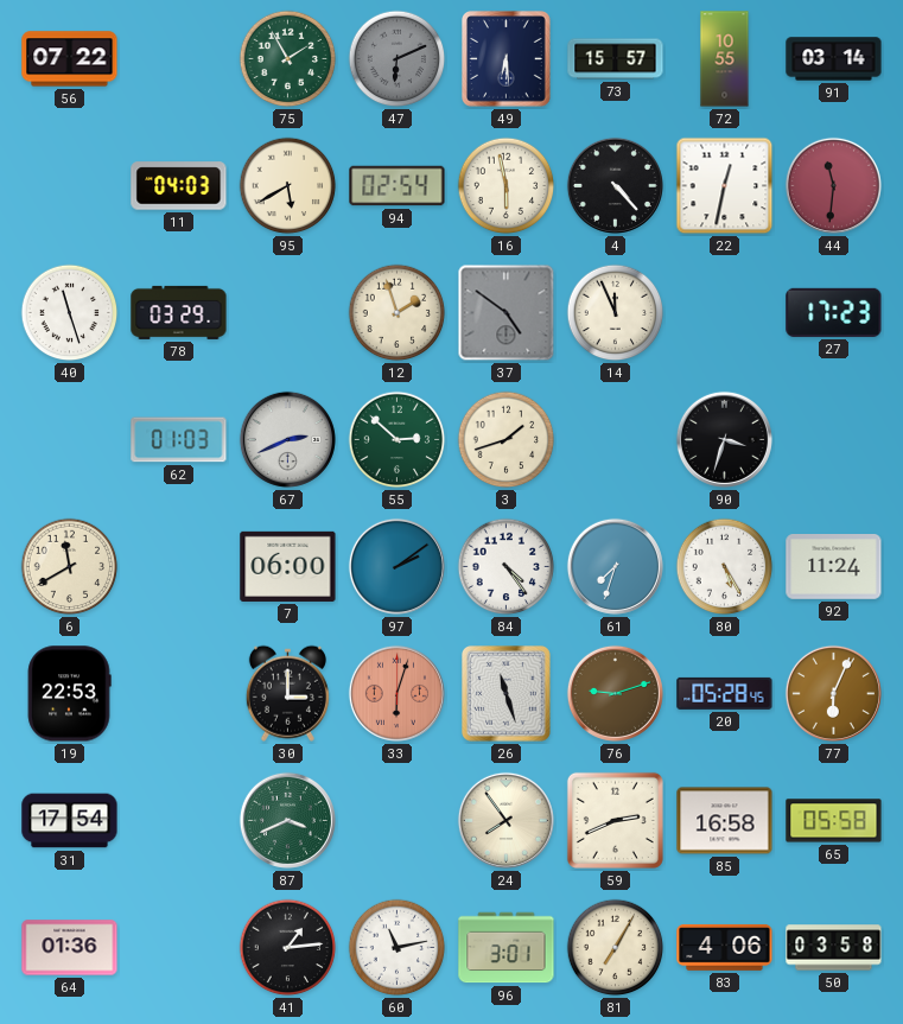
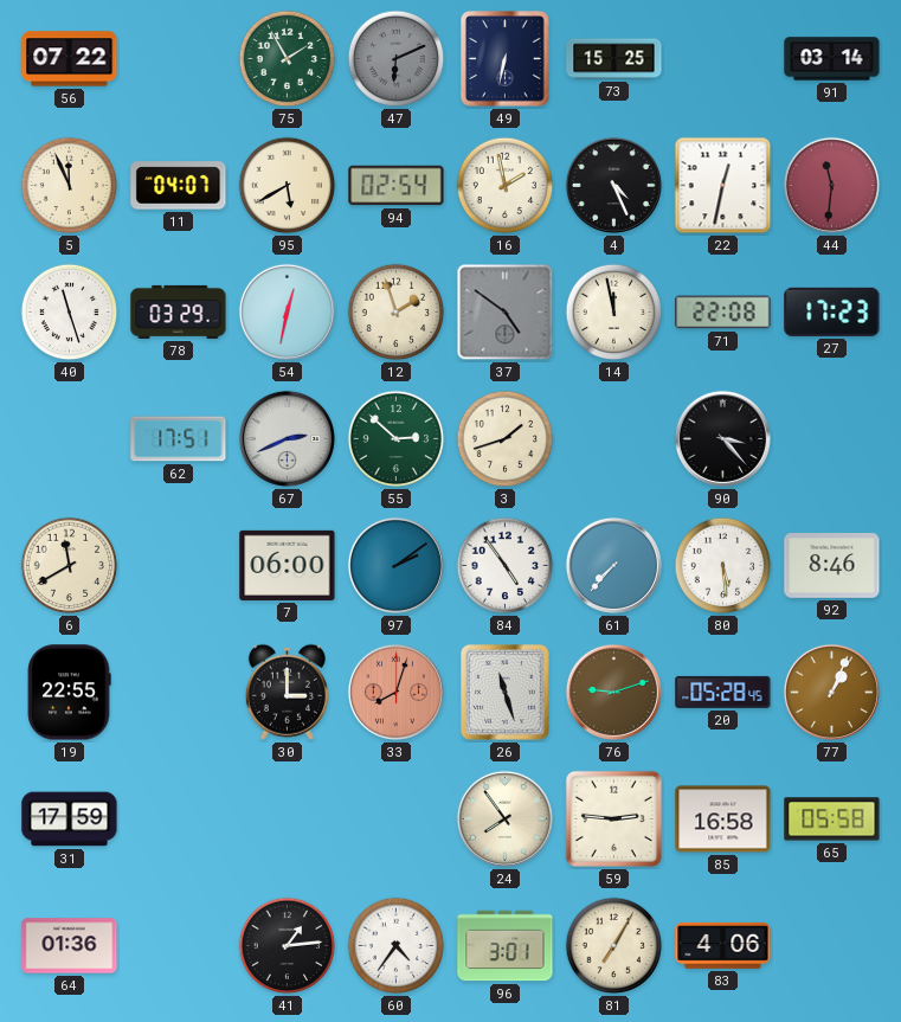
49: 6:29 -> 6:32 (506, 59)
73: 15:57 -> 15:25 (614, 59)
72: 10:55 -> none (725, 59)
5: none -> 11:56 (70, 186)
11: 04:03 -> 04:07 (179, 186)
16: 5:58 -> 1:58 (506, 186)
4: 4:23 -> 4:26 (613, 185)
54: none -> 12:32 (287, 311)
14: 11:56 -> 11:58 (614, 313)
71: none -> 22:08 (723, 313)
62: 01:03 -> 17:51 (179, 439)
90: 3:33 -> 3:23 (722, 438)
84: 4:24 -> 4:54 (506, 566)
61: 7:33 -> 7:37 (613, 565)
80: 5:25 -> 5:29 (723, 566)
92: 11:24 -> 8:46 (832, 566)
19: 22:53 -> 22:55 (69, 693)
33: 6:03 -> 8:03 (395, 692)
77: 6:04 -> 1:04 (831, 692)
31: 17:54 -> 17:59 (70, 819)
87: 3:41 -> none (287, 820)
59: 2:41 -> 2:46 (613, 818)
60: 11:13 -> 4:36 (397, 946)
50: 03:58 -> none (834, 948)
